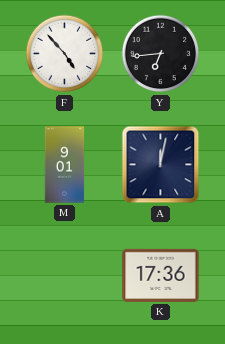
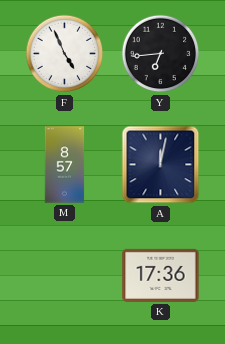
F: 4:53 -> 4:56 (65, 54)
M: 9:01 -> 8:57 (65, 165)
